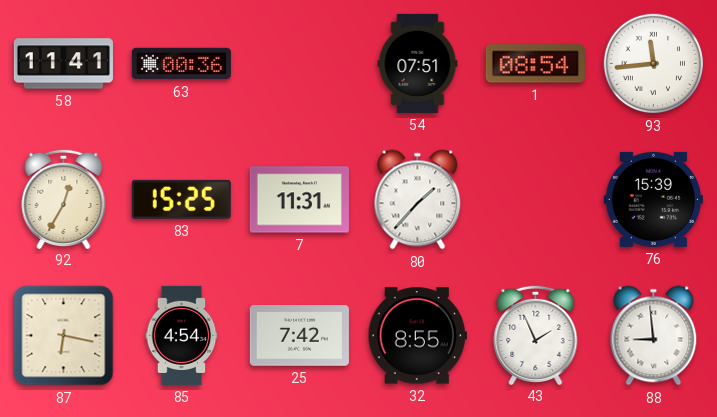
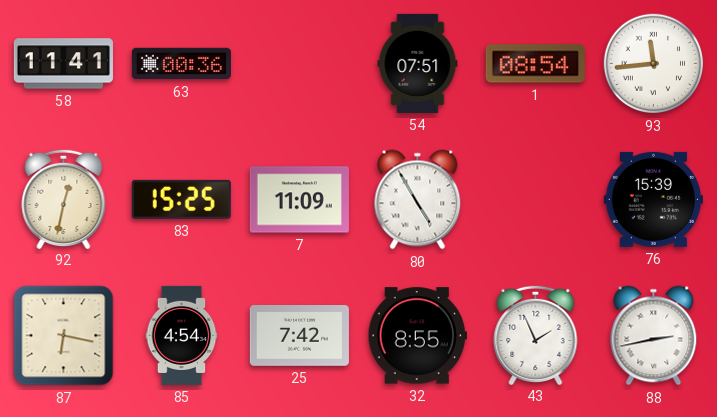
92: 12:35 -> 12:32 (64, 198)
7: 11:31 -> 11:09 (299, 200)
80: 1:37 -> 4:55 (418, 200)
88: 8:59 -> 2:43 (654, 336)
